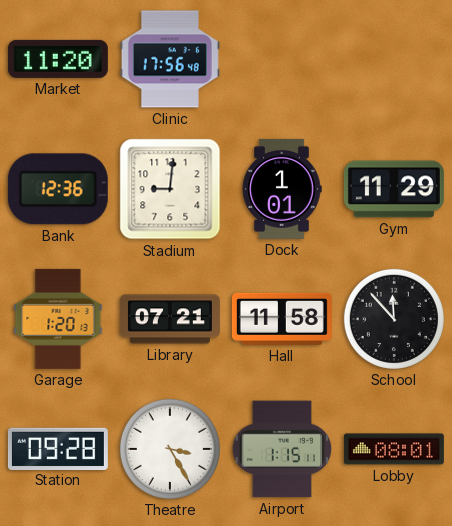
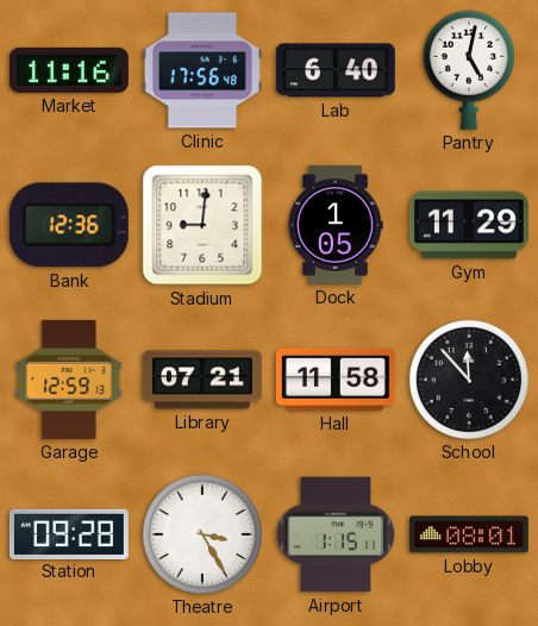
Market: 11:20 -> 11:16 (69, 70)
Lab: none -> 6:40 (336, 70)
Pantry: none -> 5:02 (469, 70)
Dock: 1:01 -> 1:05 (336, 225)
Garage: 1:20 -> 12:59 (69, 380)
